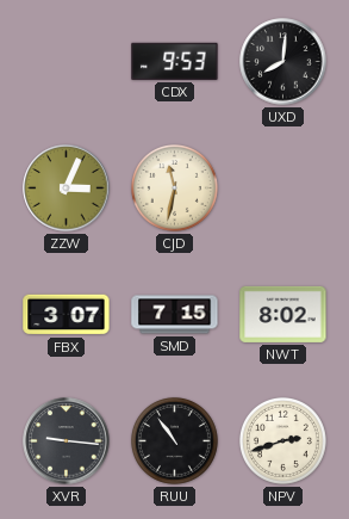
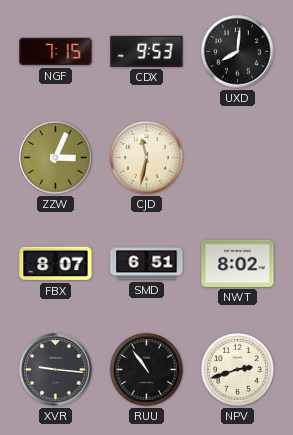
NGF: none -> 7:15 (56, 52)
FBX: 3:07 -> 8:07 (56, 264)
SMD: 7:15 -> 6:51 (147, 264)
